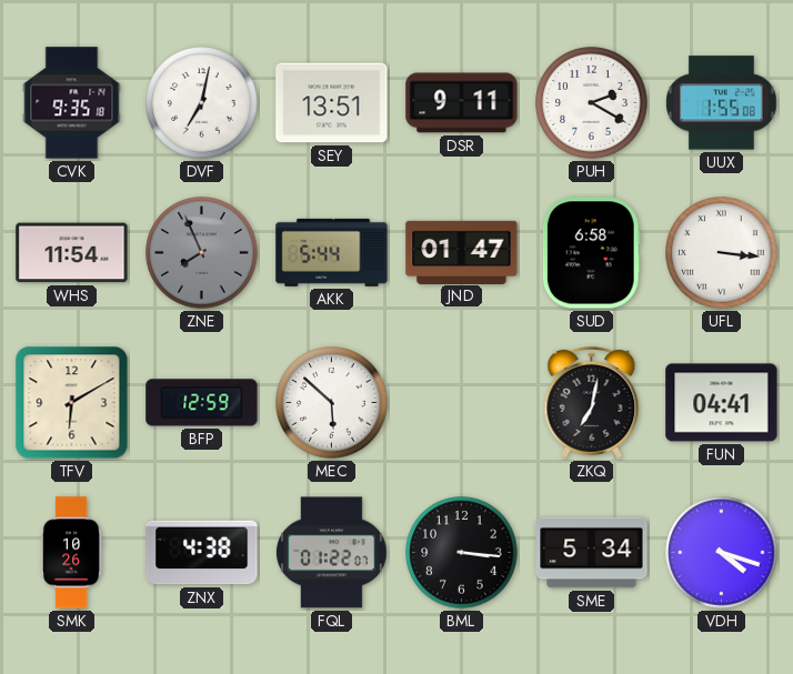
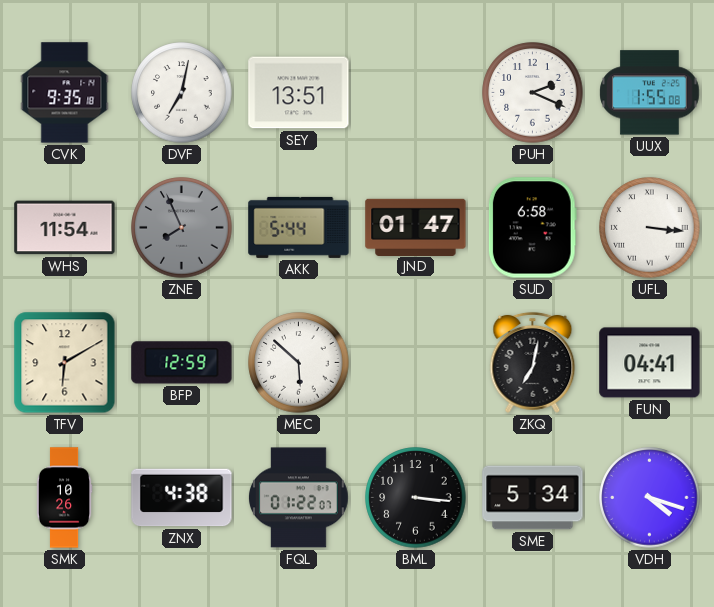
DSR: 9:11 -> none (462, 103)
PUH: 2:20 -> 2:19 (533, 93)
